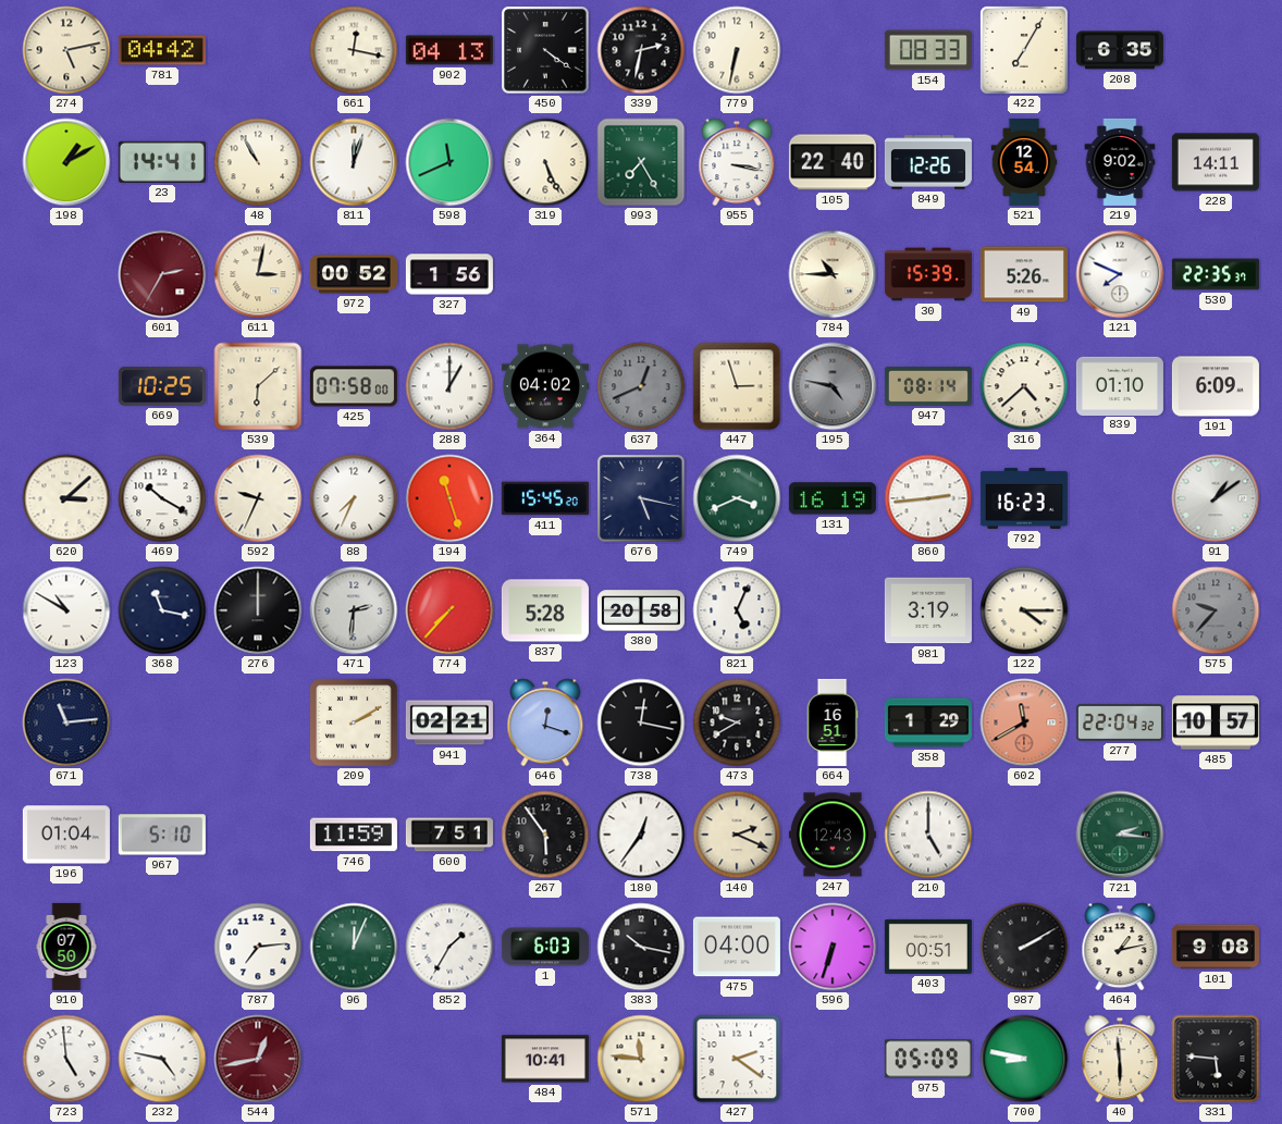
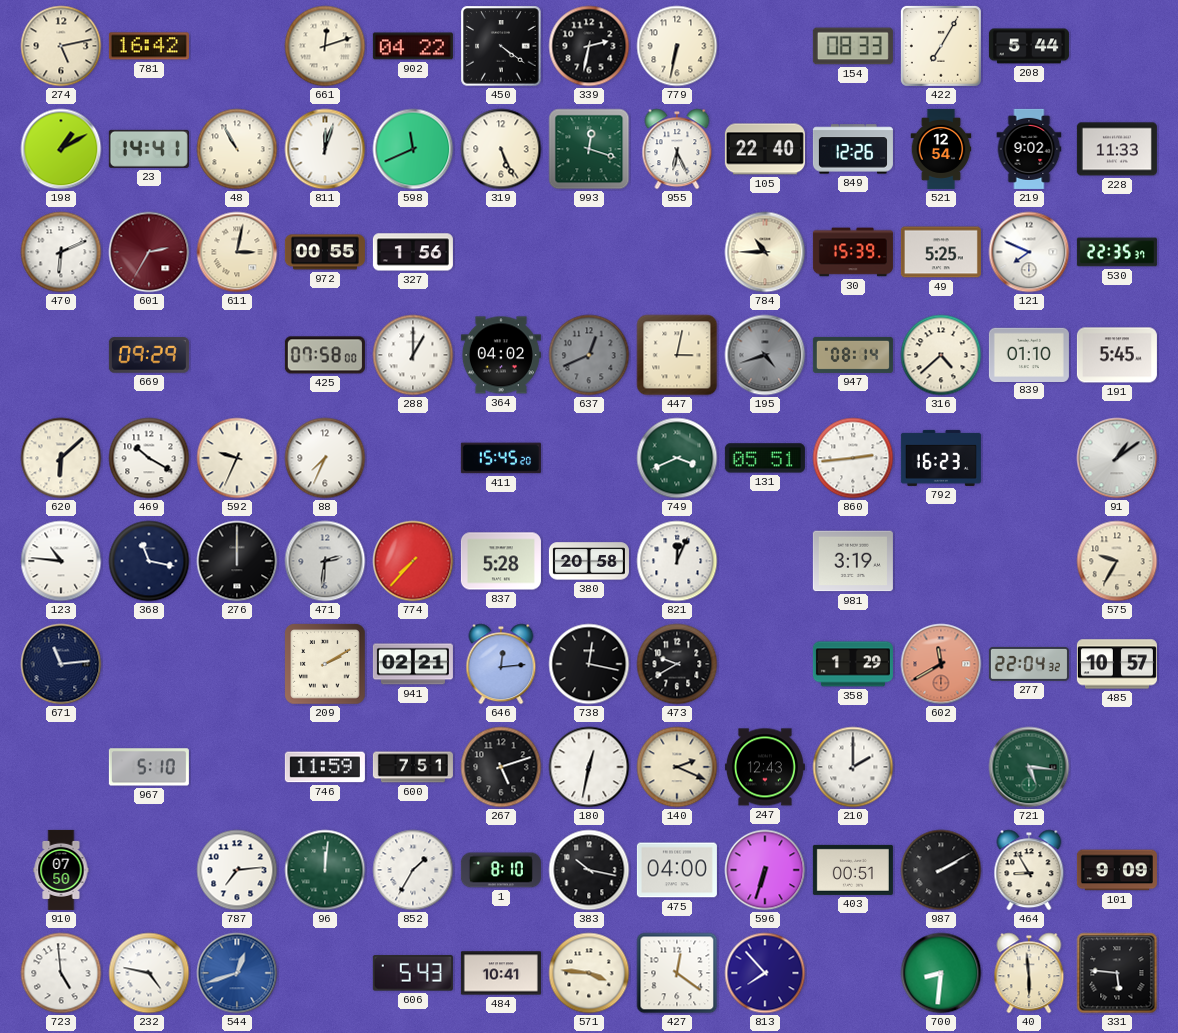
781: 04:42 -> 16:42 (149, 46)
661: 12:17 -> 12:12 (325, 46)
902: 04:13 -> 04:22 (413, 46)
208: 6:35 -> 5:44 (1029, 46)
993: 7:25 -> 12:18 (589, 149)
955: 3:17 -> 6:26 (677, 149)
228: 14:11 -> 11:33 (1117, 149)
470: none -> 6:11 (61, 252)
972: 00:52 -> 00:55 (325, 252)
49: 5:26 -> 5:25 (941, 252)
669: 10:25 -> 09:29 (149, 355)
539: 6:08 -> none (258, 386)
447: 2:57 -> 3:02 (677, 355)
195: 4:47 -> 4:42 (765, 355)
191: 6:09 -> 5:45 (1117, 355)
620: 3:08 -> 6:08 (61, 458)
194: 11:27 -> none (449, 498)
676: 5:17 -> none (641, 498)
131: 16:19 -> 05:51 (765, 458)
123: 10:50 -> 10:46 (61, 561)
821: 5:04 -> 12:04 (677, 561)
122: 4:15 -> none (1024, 610)
575: 9:37 -> 9:35 (1117, 561)
575 dial: grey -> cream (1117, 561)
646: 12:18 -> 12:14 (501, 664)
664: 16:51 -> none (833, 722)
196: 01:04 -> none (66, 835)
267: 5:54 -> 5:12 (501, 767)
180: 12:36 -> 12:32 (589, 767)
210: 5:00 -> 2:00 (853, 767)
721: 2:16 -> 5:16 (1029, 767)
96: 12:04 -> 12:01 (325, 870)
1: 6:03 -> 8:10 (501, 870)
464: 1:13 -> 8:55 (1029, 870)
101: 9:08 -> 9:09 (1117, 870)
544: 12:43 -> 12:42 (237, 973)
544 dial: burgundy -> blue (237, 973)
606: none -> 5:43 (413, 973)
571: 11:46 -> 3:46 (589, 973)
427: 2:21 -> 12:21 (677, 973)
813: none -> 7:53 (765, 973)
975: 05:09 -> none (928, 1059)
700: 8:47 -> 8:31 (941, 973)
